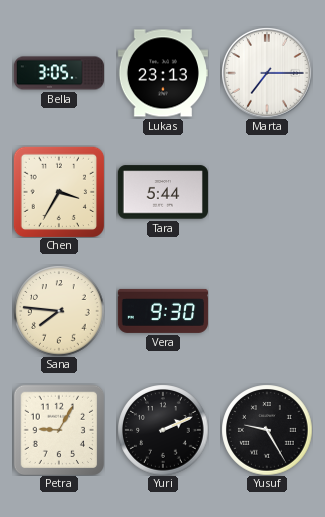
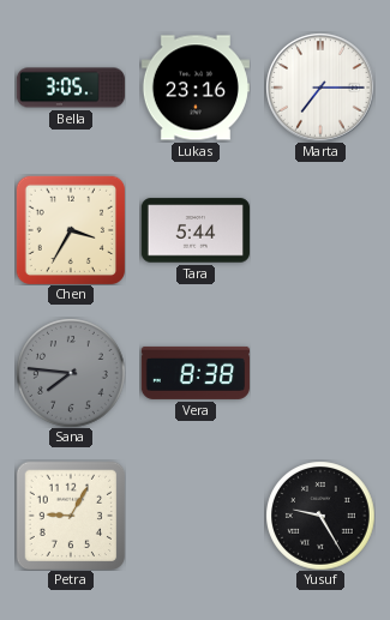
Lukas: 23:13 -> 23:16 (196, 88)
Sana dial: cream -> grey (71, 373)
Vera: 9:30 -> 8:38 (196, 373)
Yuri: 2:11 -> none (163, 430)
